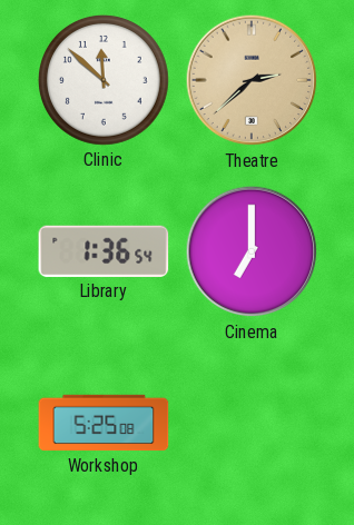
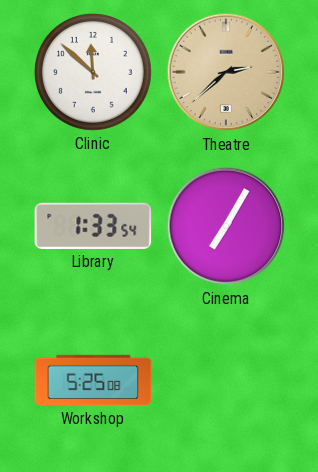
Library: 1:36 -> 1:33 (93, 226)
Cinema: 7:00 -> 7:05 (226, 226)
